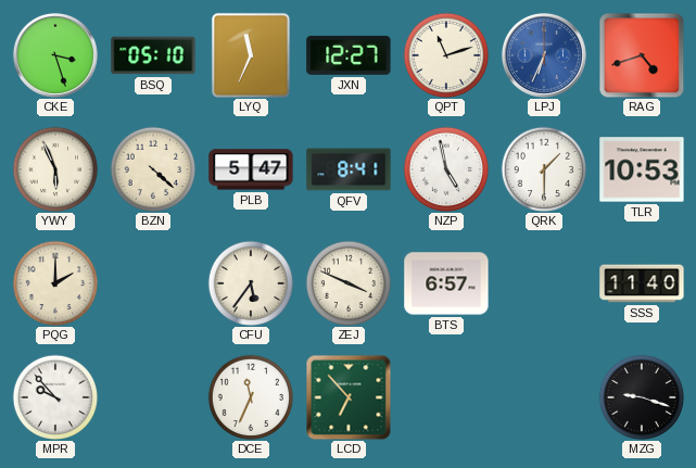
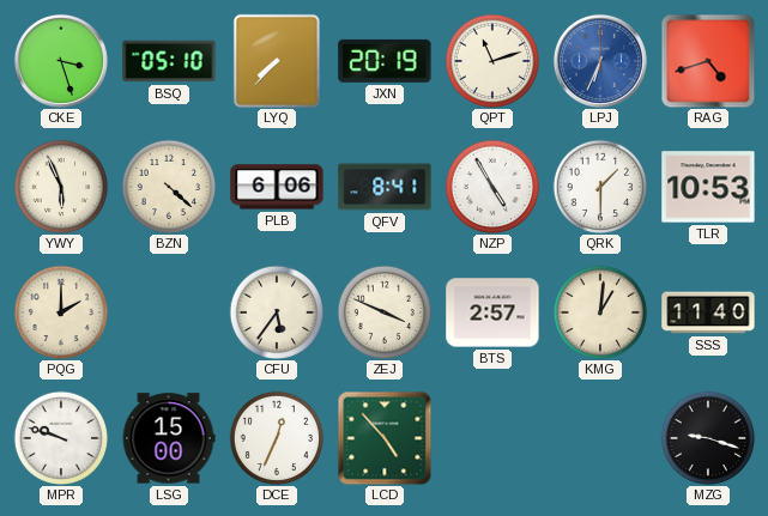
LYQ: 11:34 -> 7:37 (277, 61)
JXN: 12:27 -> 20:19 (385, 61)
PLB: 5:47 -> 6:06 (277, 187)
NZP: 4:58 -> 4:55 (492, 187)
BTS: 6:57 -> 2:57 (492, 312)
KMG: none -> 1:01 (600, 312)
MPR: 9:53 -> 9:48 (61, 438)
LSG: none -> 15:00 (169, 438)
DCE: 11:34 -> 12:34 (277, 438)
LCD: 6:53 -> 4:53 (385, 438)
